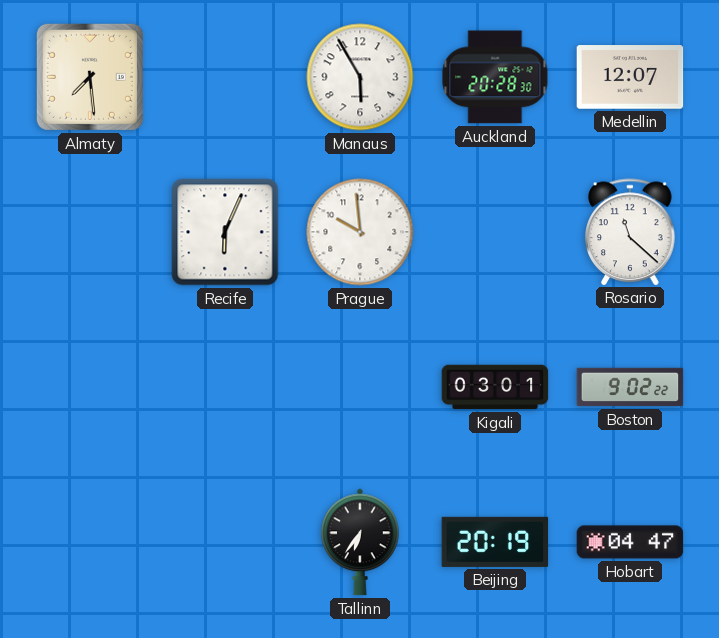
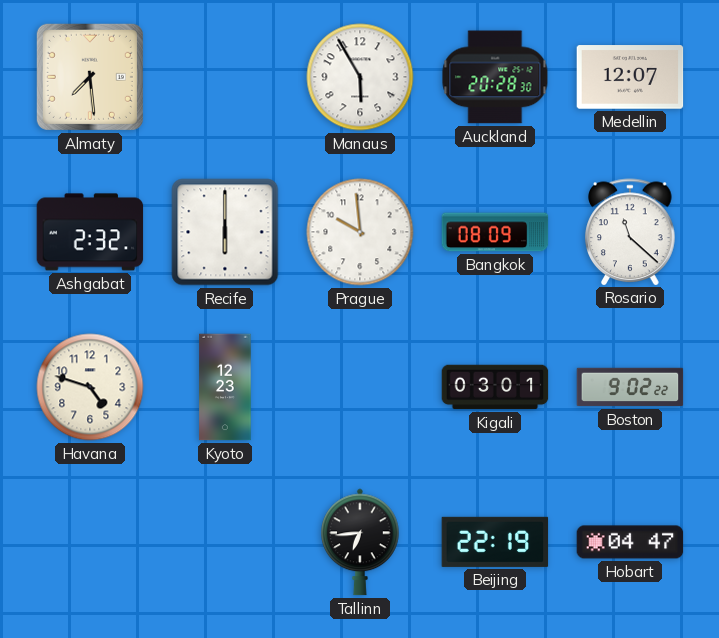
Ashgabat: none -> 2:32 (90, 232)
Recife: 6:04 -> 6:00 (225, 232)
Bangkok: none -> 08:09 (495, 232)
Havana: none -> 4:48 (90, 387)
Kyoto: none -> 12:23 (225, 387)
Tallinn: 6:36 -> 6:44 (360, 542)
Beijing: 20:19 -> 22:19 (495, 542)
